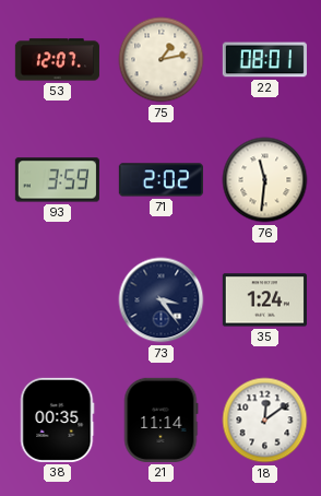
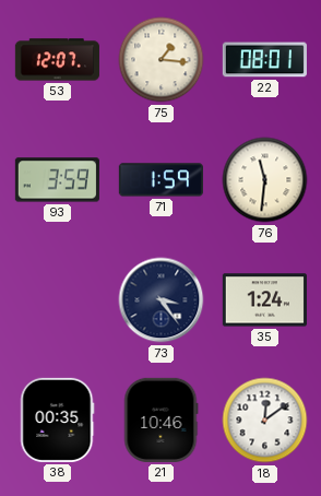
75: 1:13 -> 1:16 (162, 60)
71: 2:02 -> 1:59 (160, 180)
21: 11:14 -> 10:46 (160, 420)
